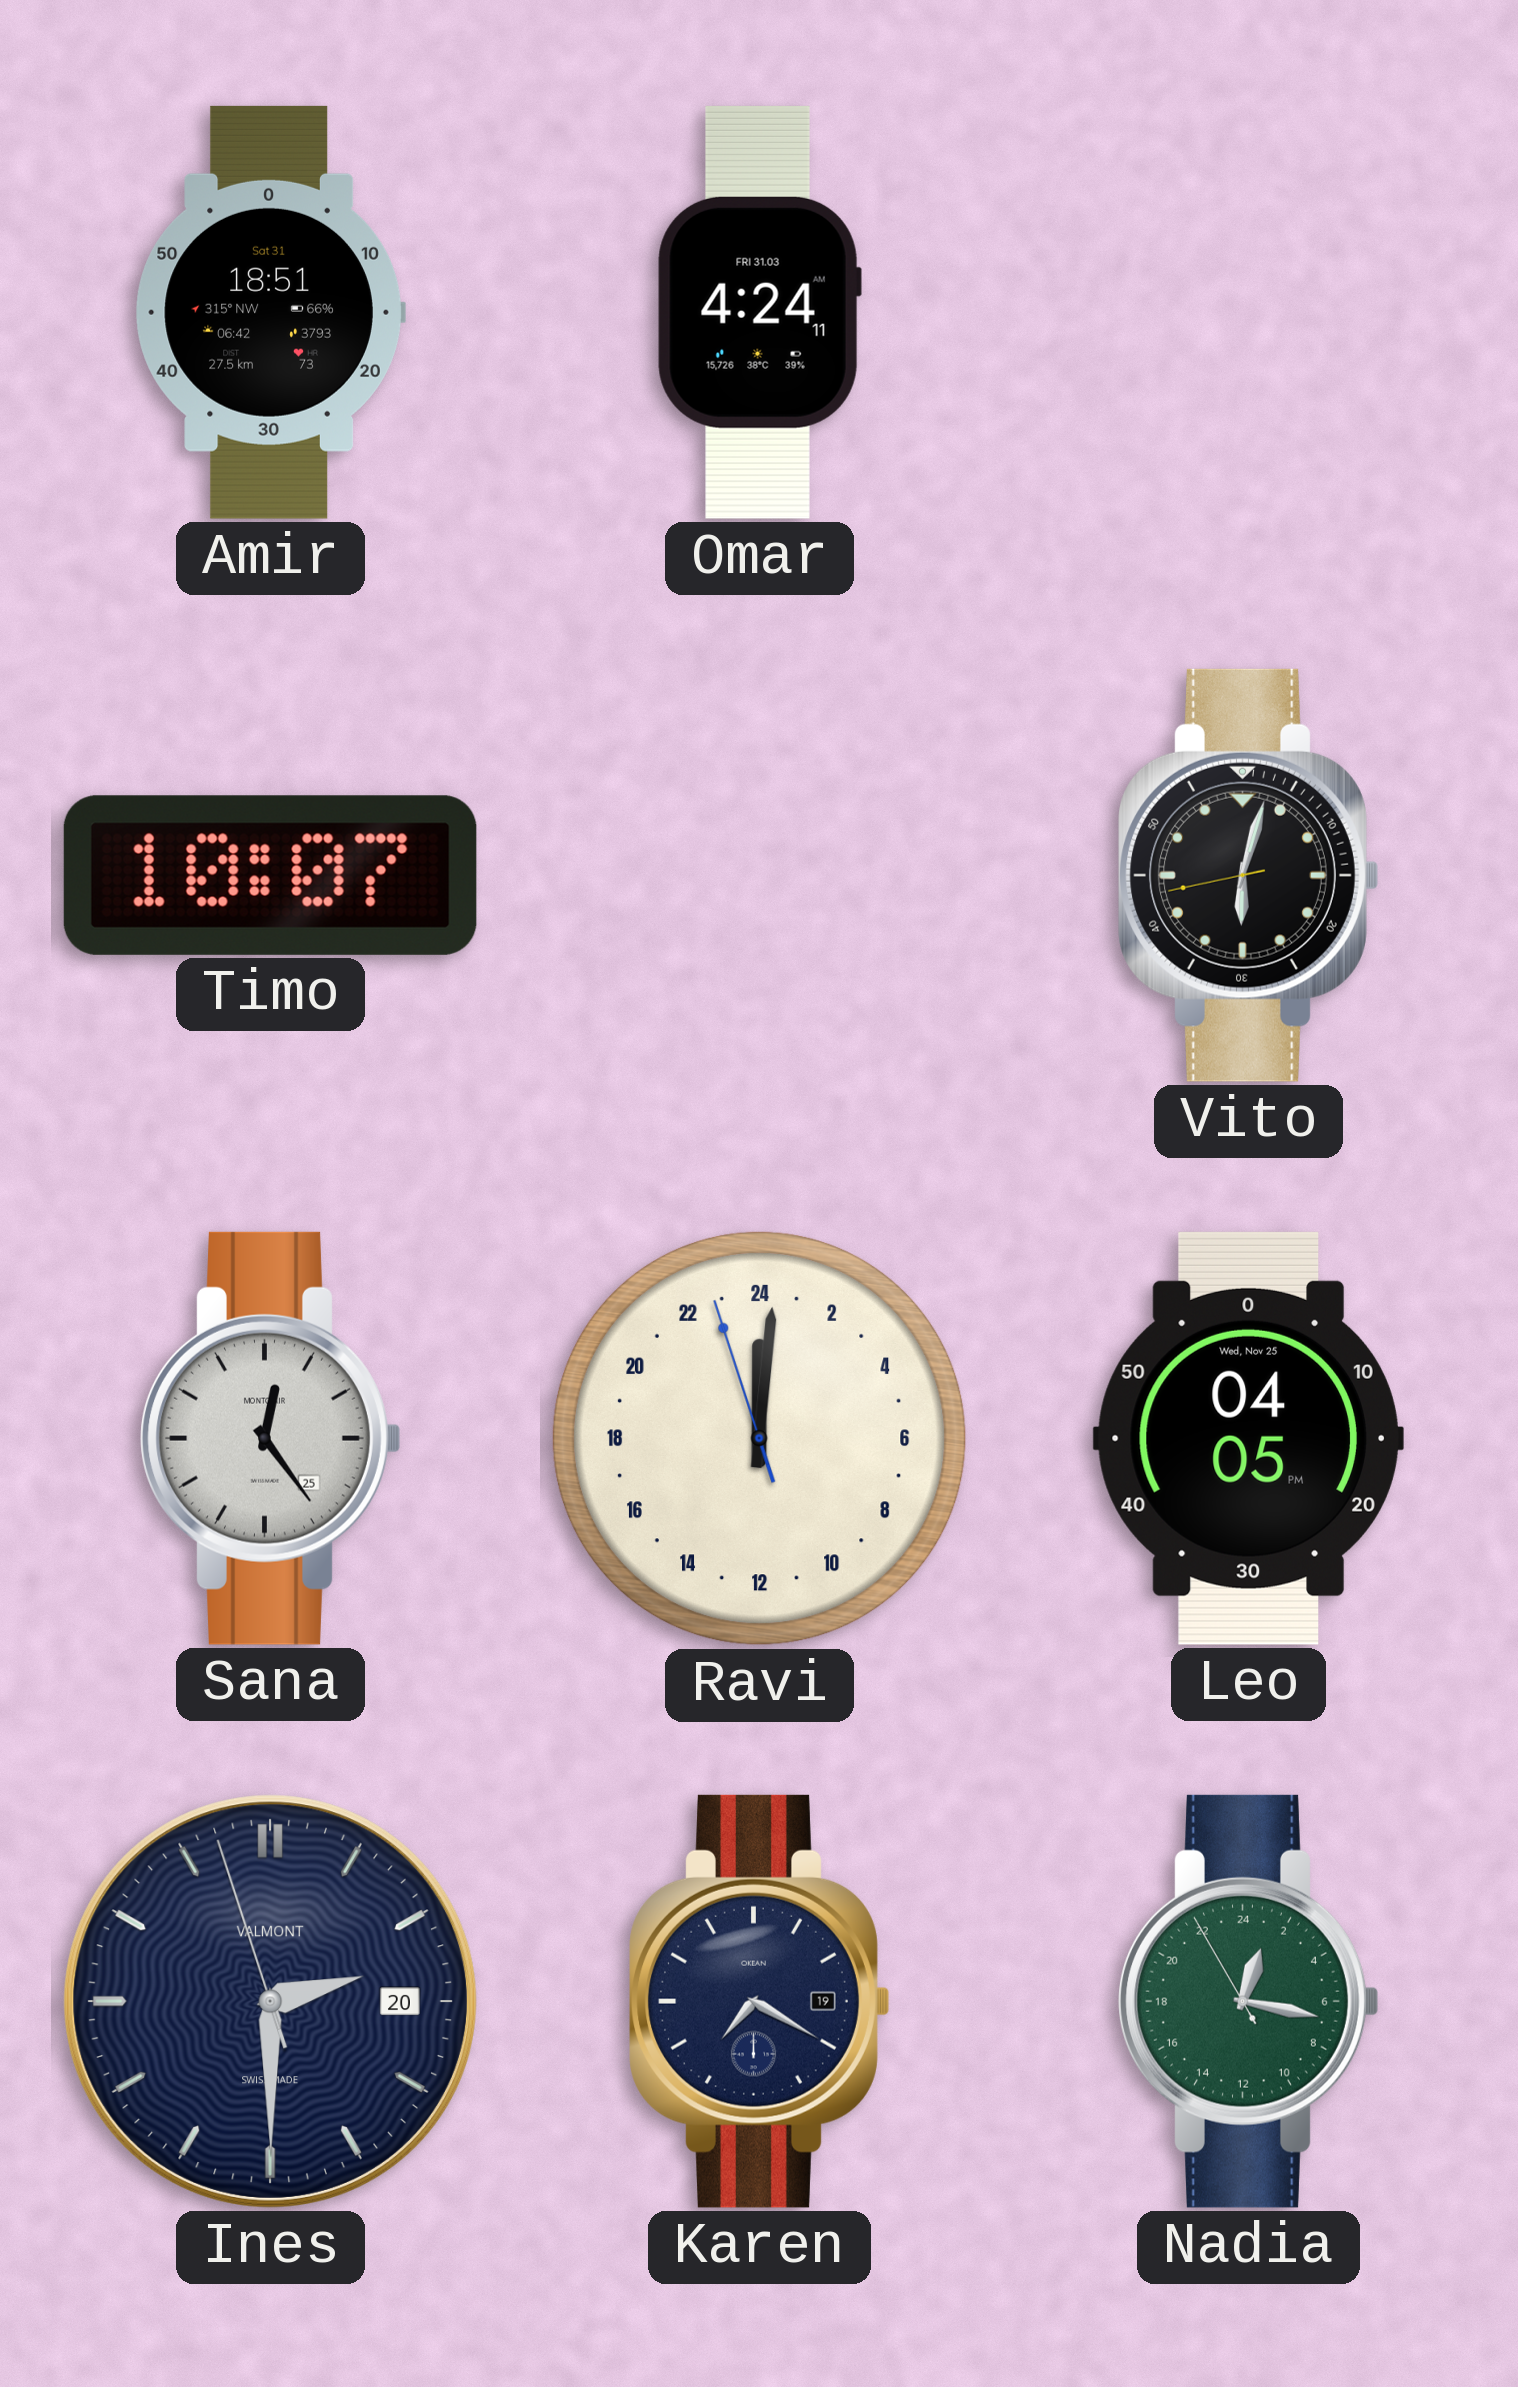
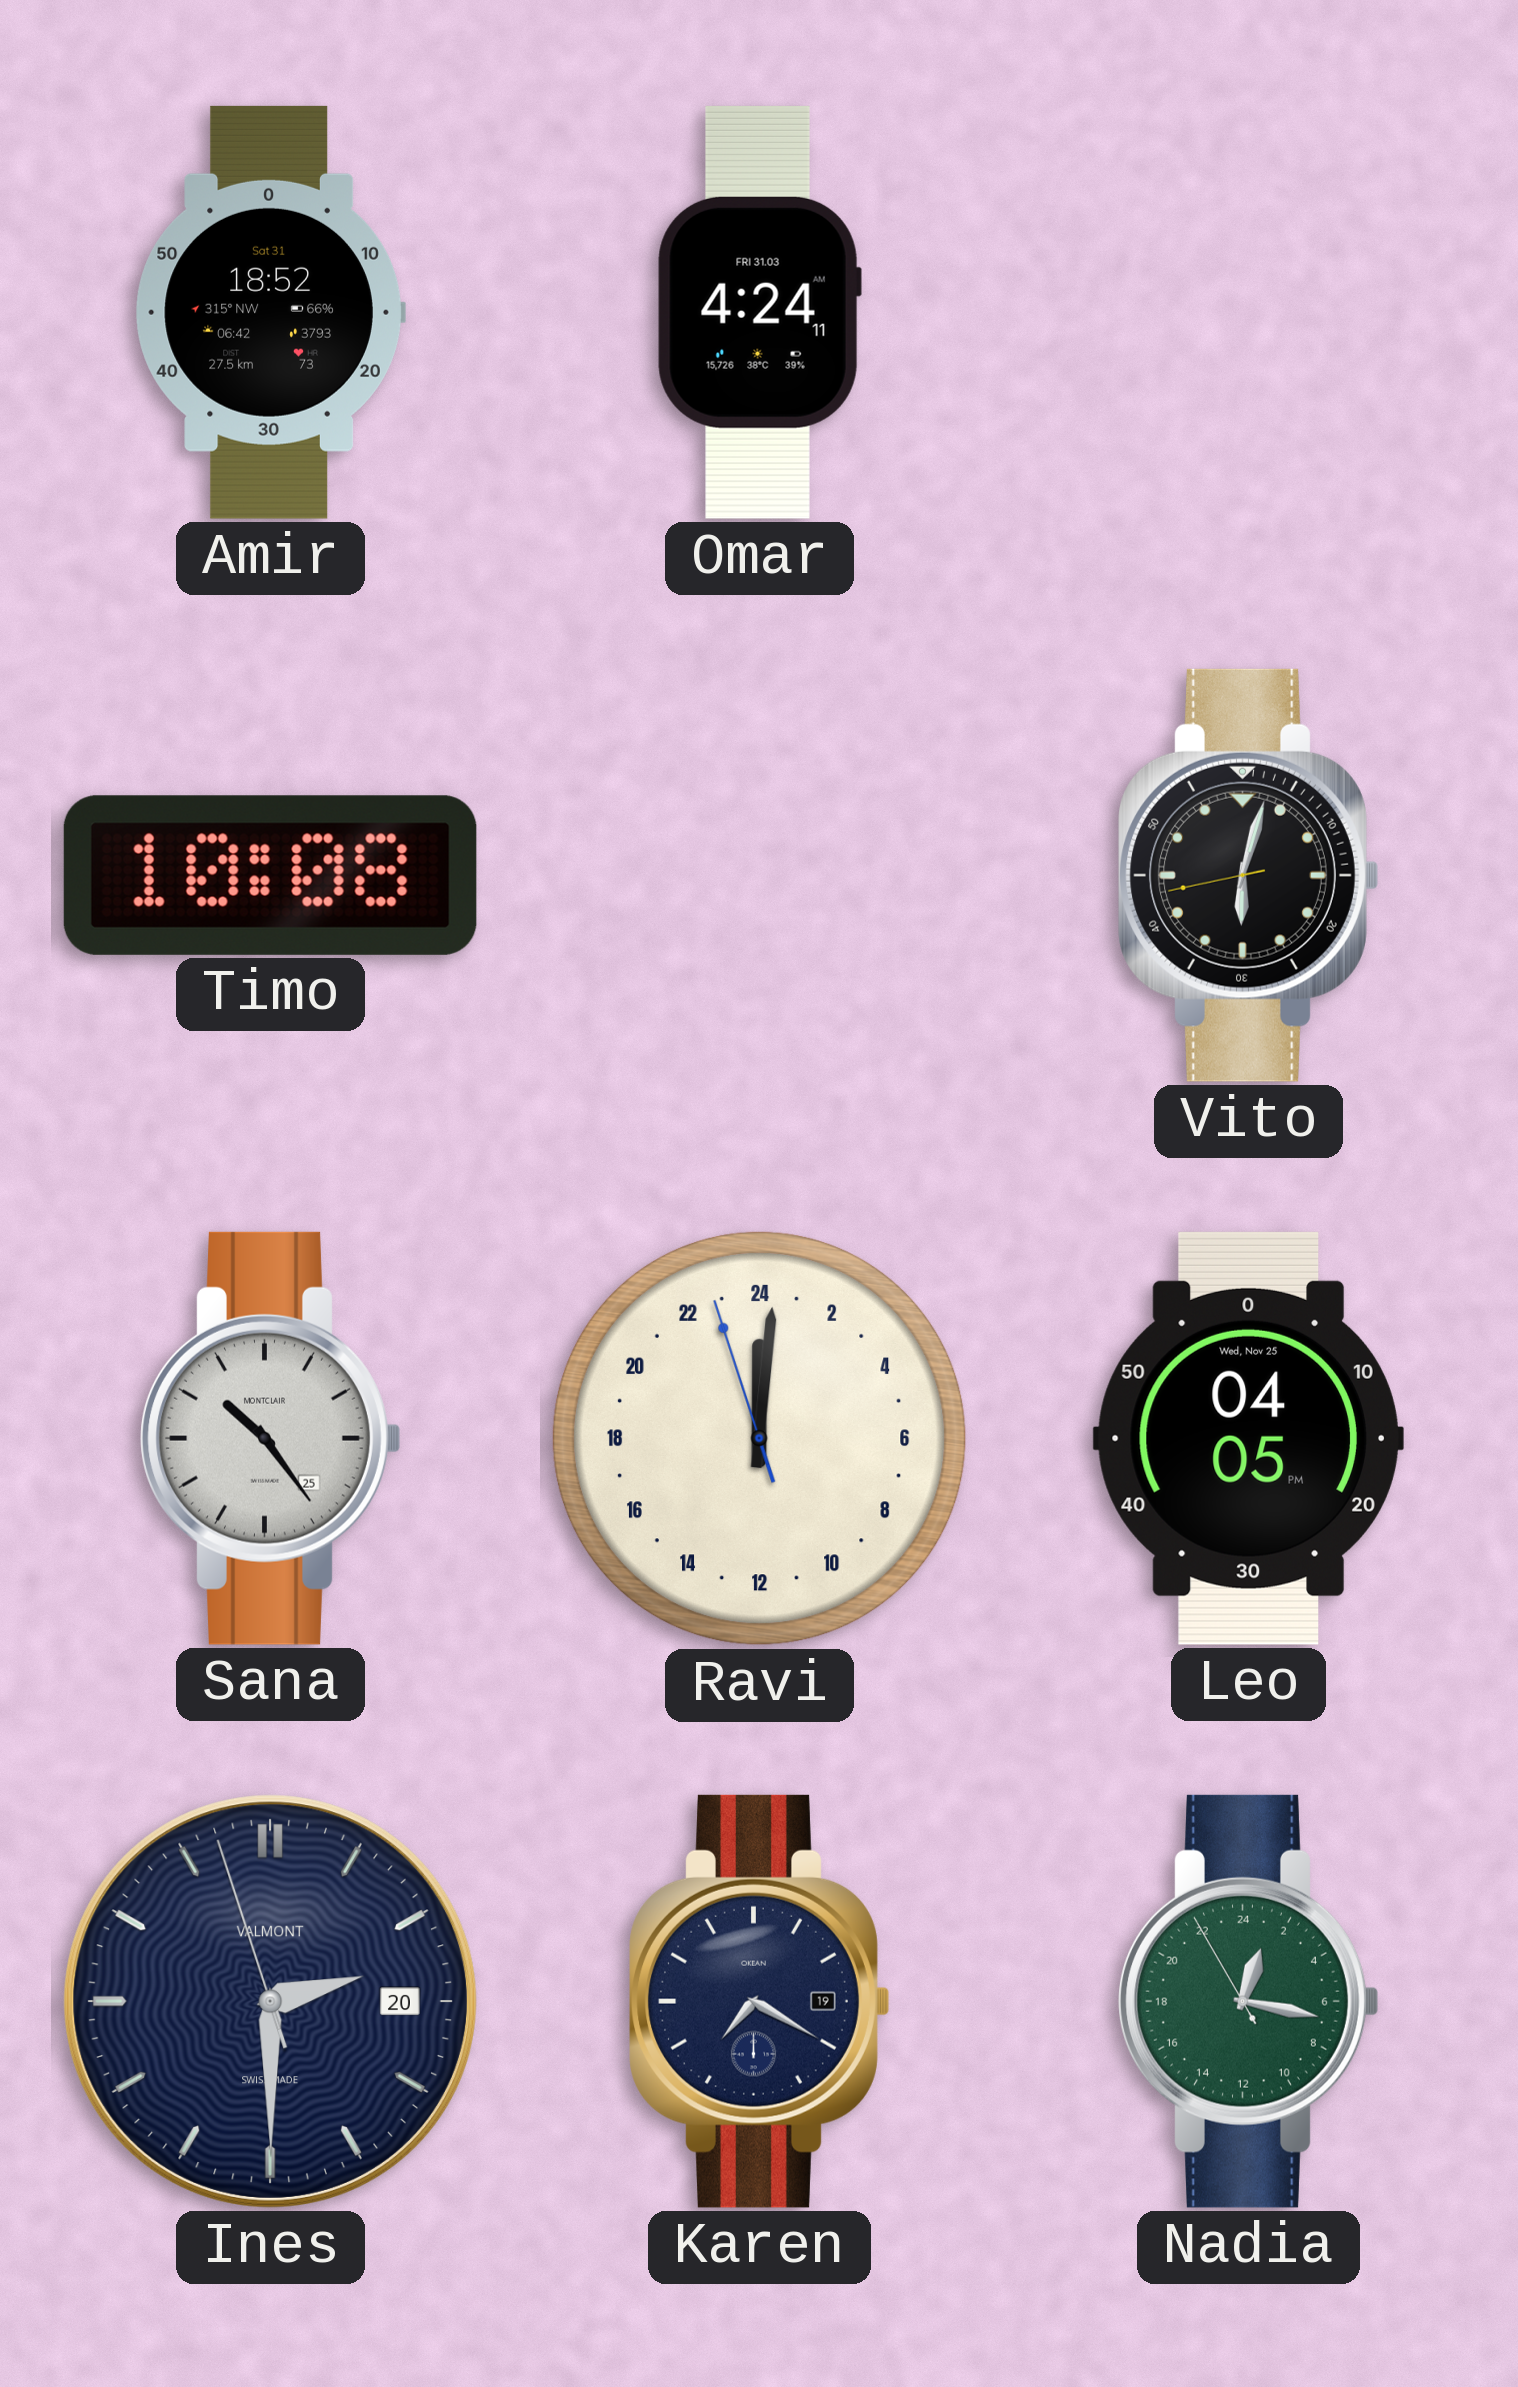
Amir: 18:51 -> 18:52 (270, 312)
Timo: 10:07 -> 10:08 (270, 875)
Sana: 12:24 -> 10:24 (271, 1438)
